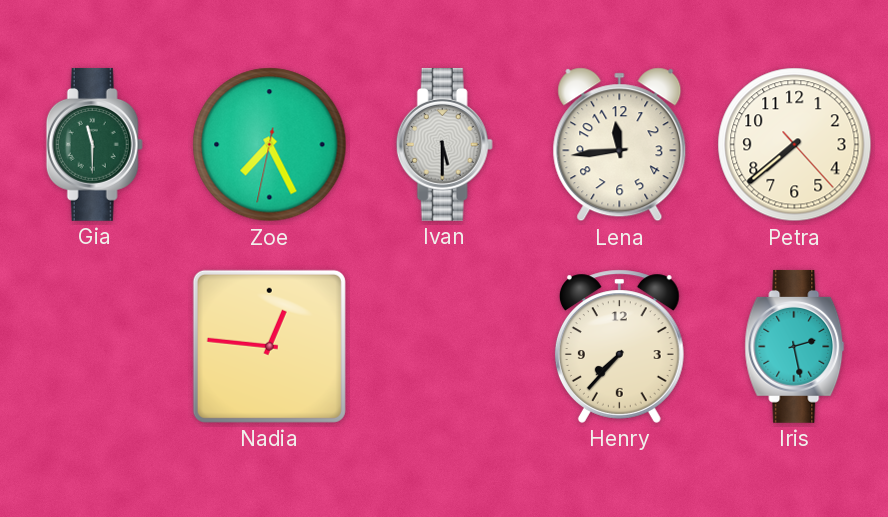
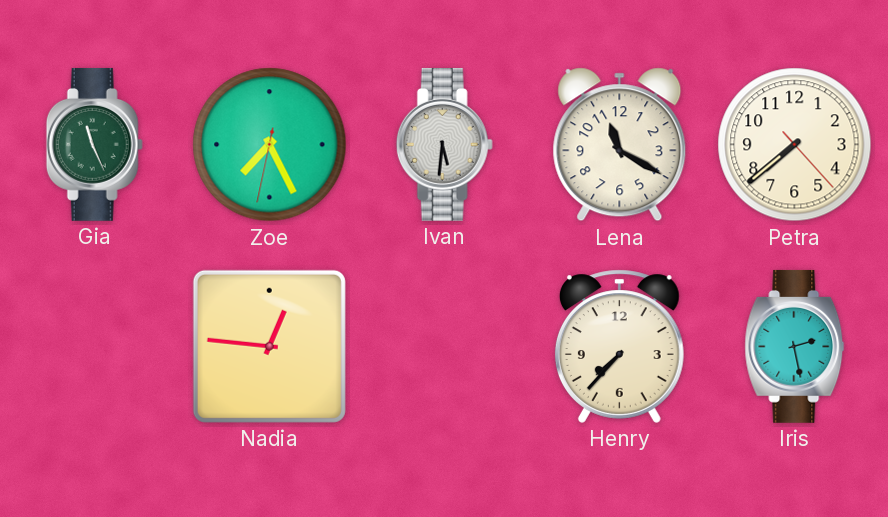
Gia: 11:30 -> 11:26 (94, 144)
Ivan: 5:30 -> 5:31 (444, 144)
Lena: 11:44 -> 11:20 (620, 145)
